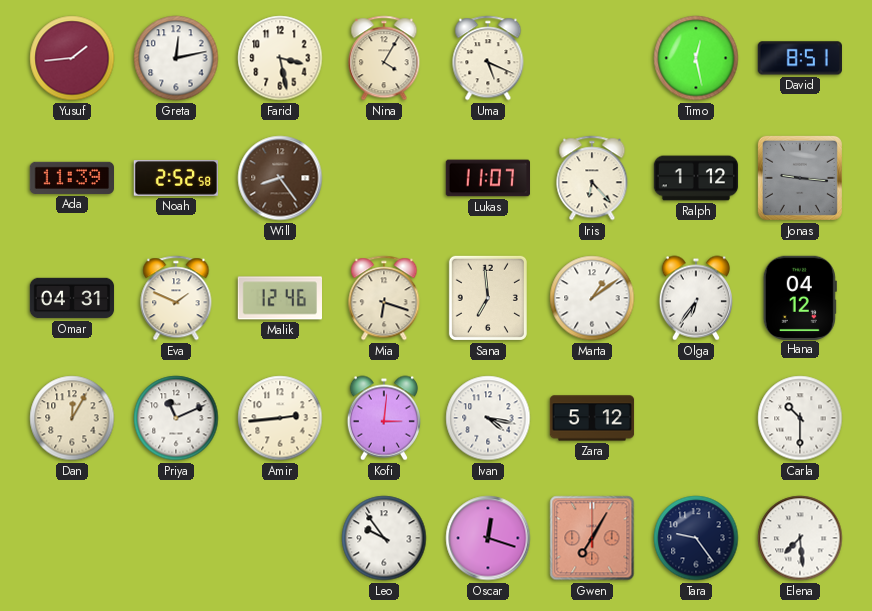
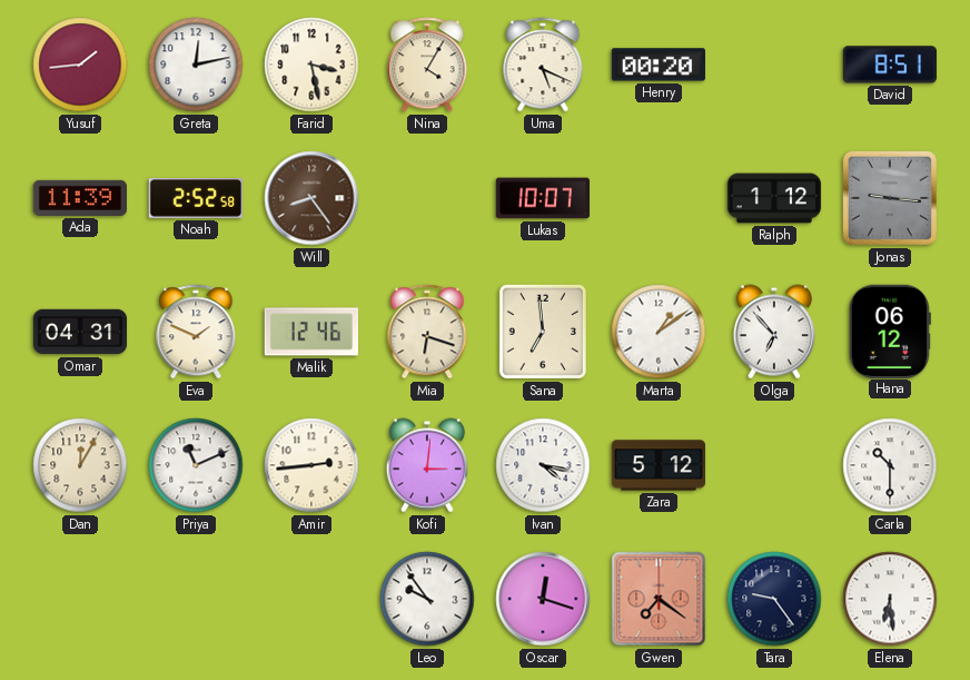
Henry: none -> 00:20 (659, 65)
Timo: 12:28 -> none (696, 58)
Lukas: 11:07 -> 10:07 (542, 198)
Iris: 6:23 -> none (592, 178)
Olga: 6:36 -> 6:53 (773, 332)
Hana: 04:12 -> 06:12 (890, 331)
Gwen: 7:05 -> 7:21 (659, 599)
Elena: 7:29 -> 6:29 (890, 599)
